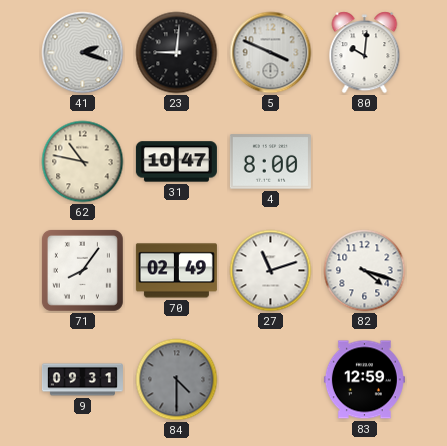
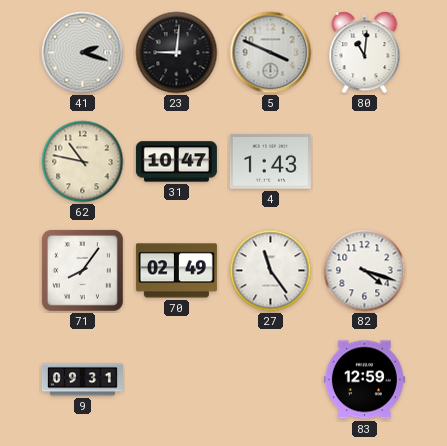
80: 10:01 -> 11:01 (365, 53)
4: 8:00 -> 1:43 (270, 162)
27: 11:12 -> 11:24 (271, 271)
84: 4:30 -> none (177, 380)
